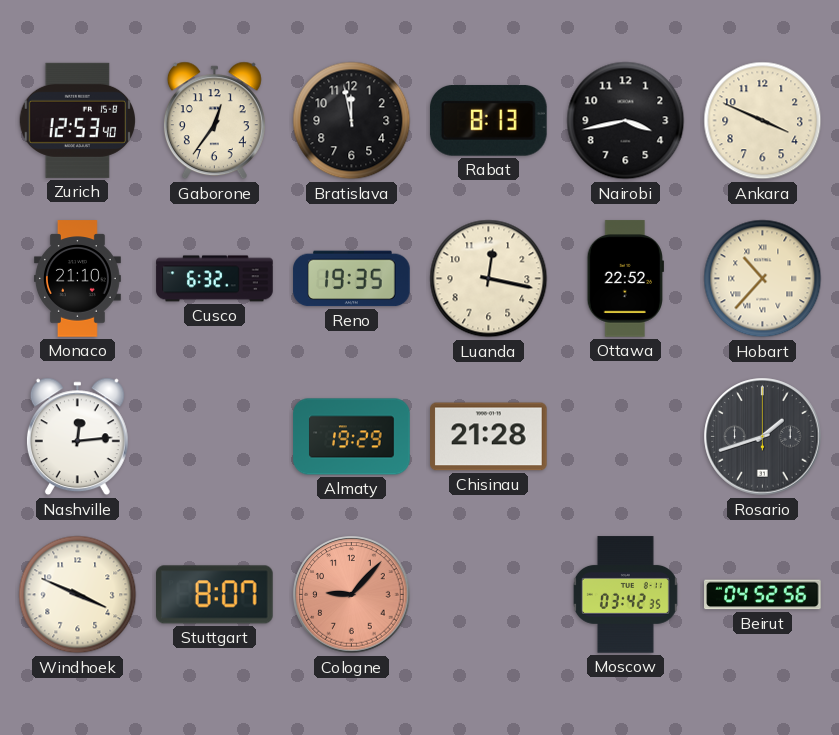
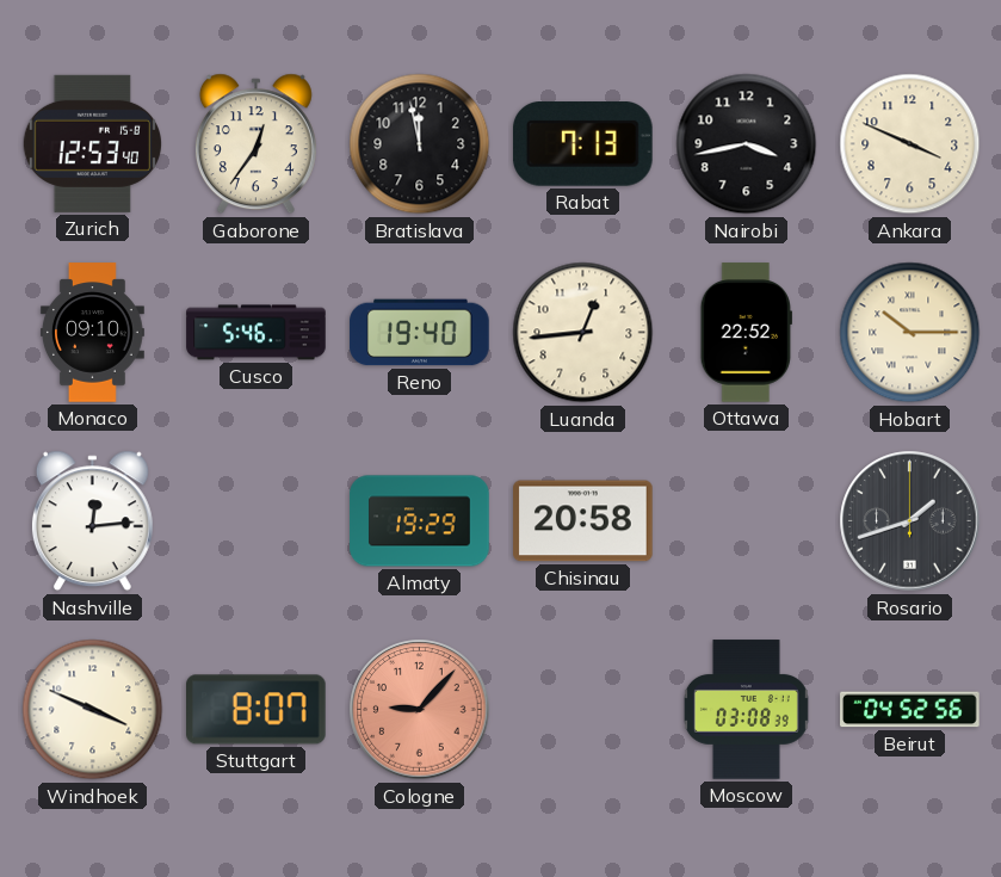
Rabat: 8:13 -> 7:13 (582, 144)
Monaco: 21:10 -> 09:10 (92, 333)
Cusco: 6:32 -> 5:46 (257, 333)
Reno: 19:35 -> 19:40 (420, 333)
Luanda: 12:17 -> 12:44 (583, 333)
Hobart: 10:37 -> 10:15 (910, 333)
Chisinau: 21:28 -> 20:58 (583, 521)
Moscow: 03:42 -> 03:08 (746, 710)
